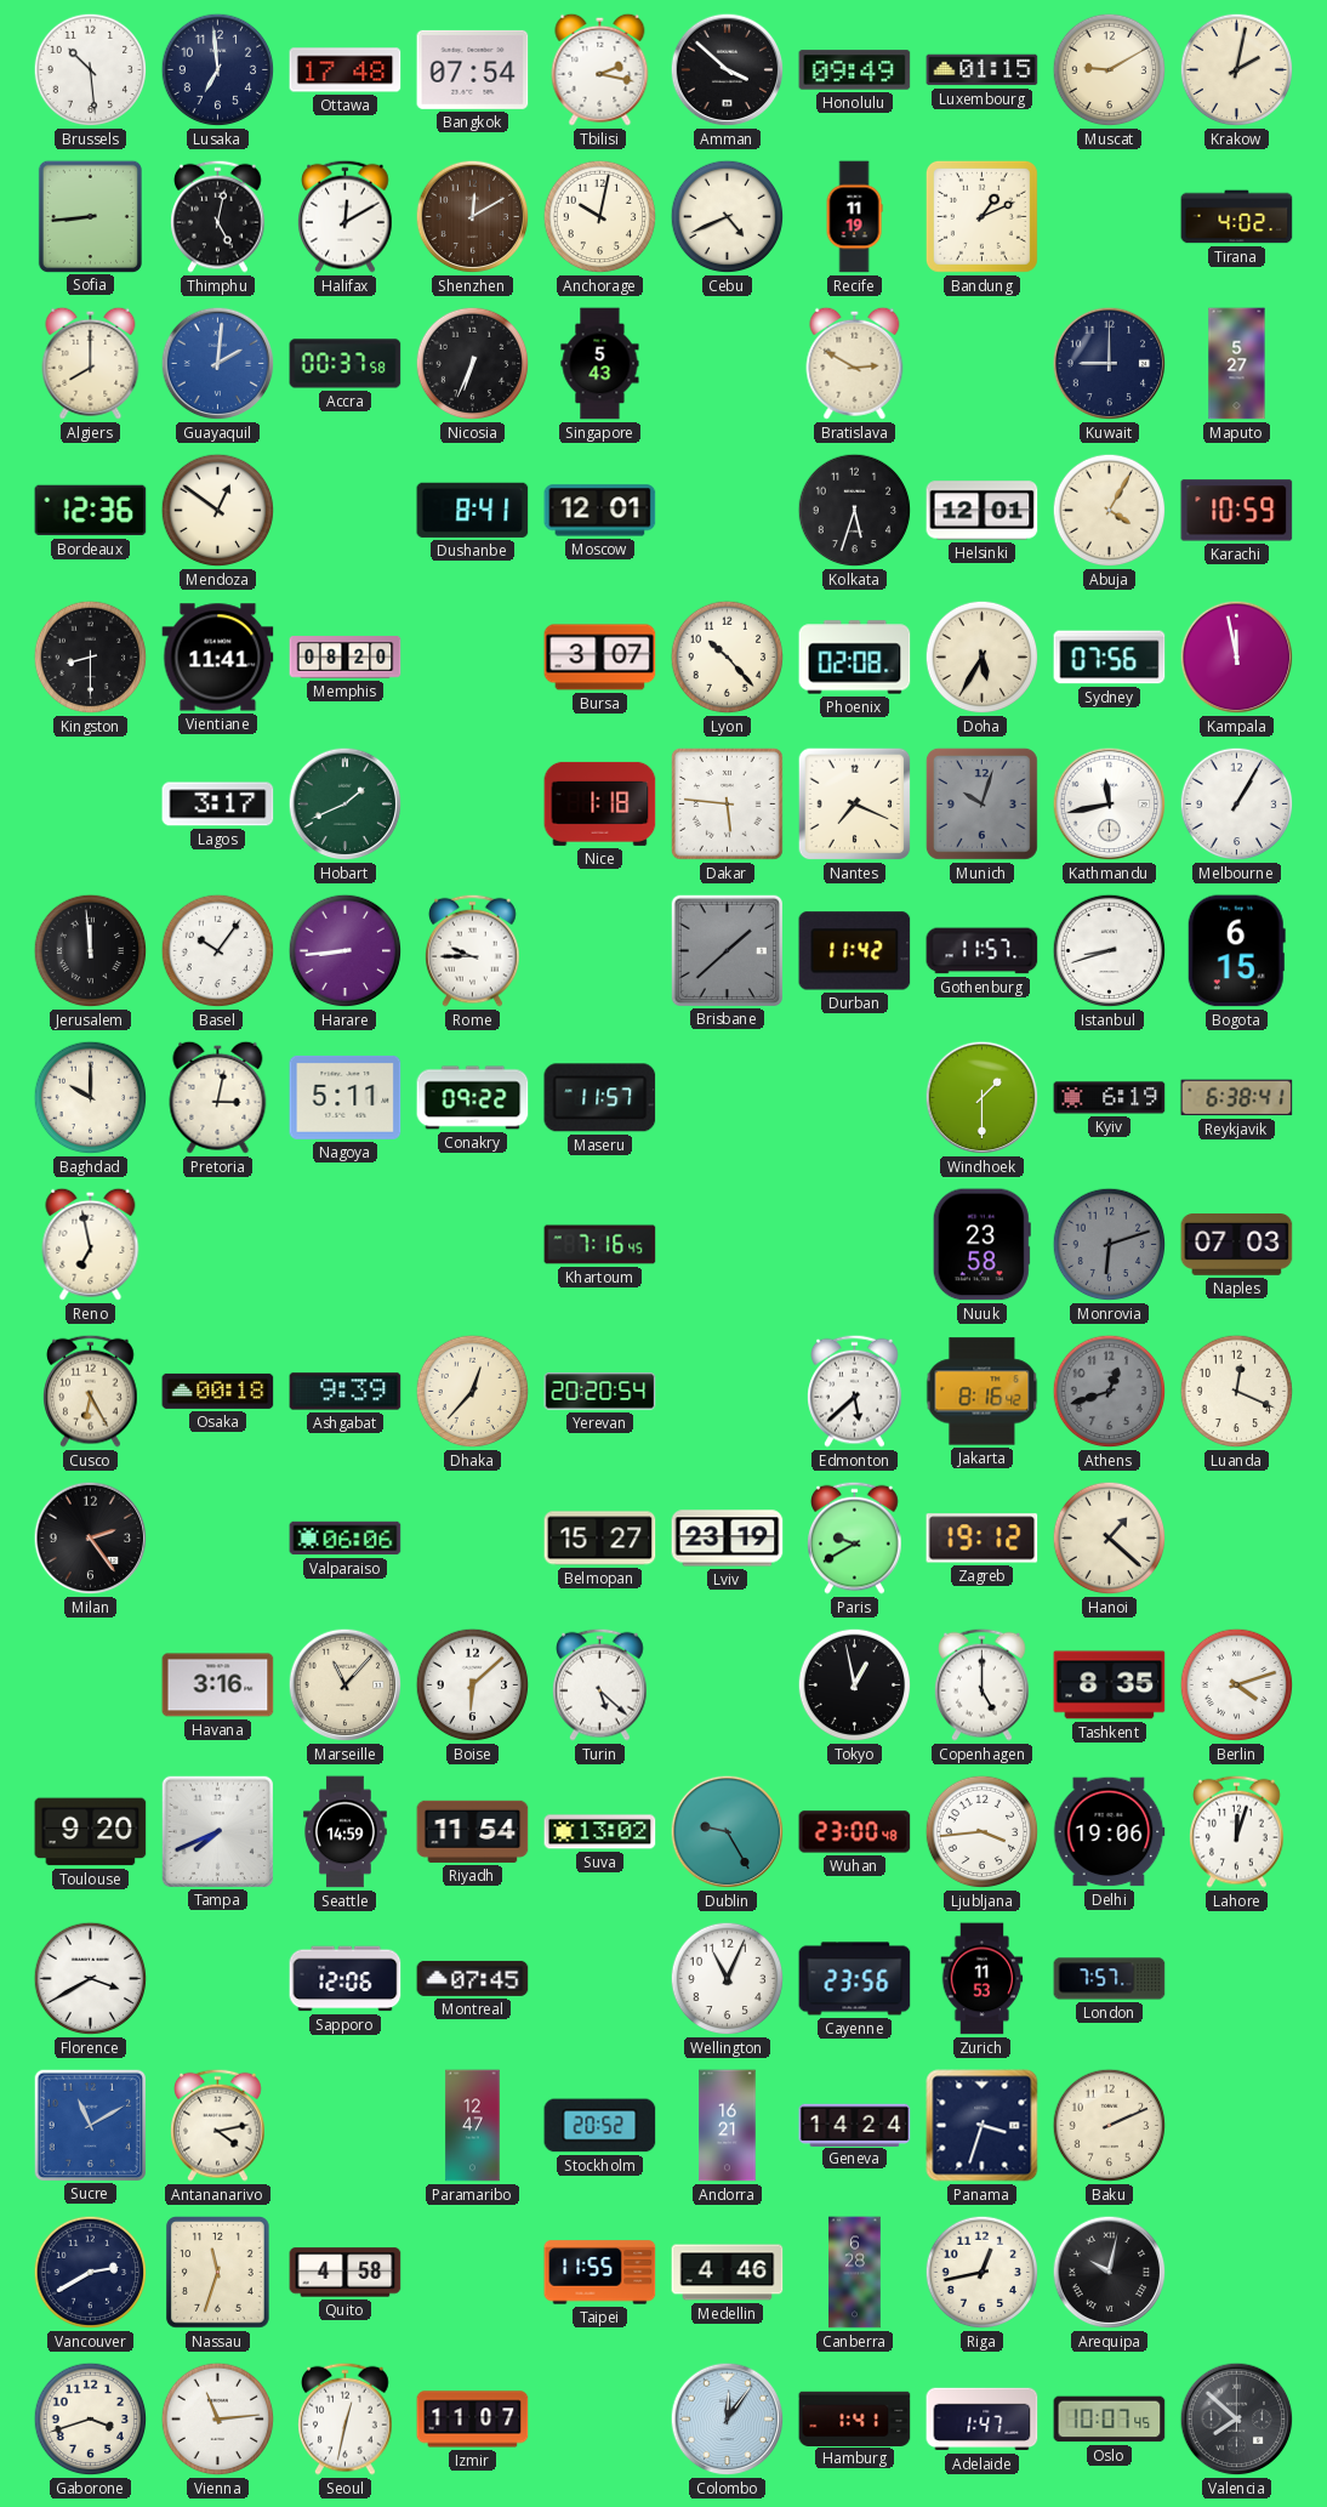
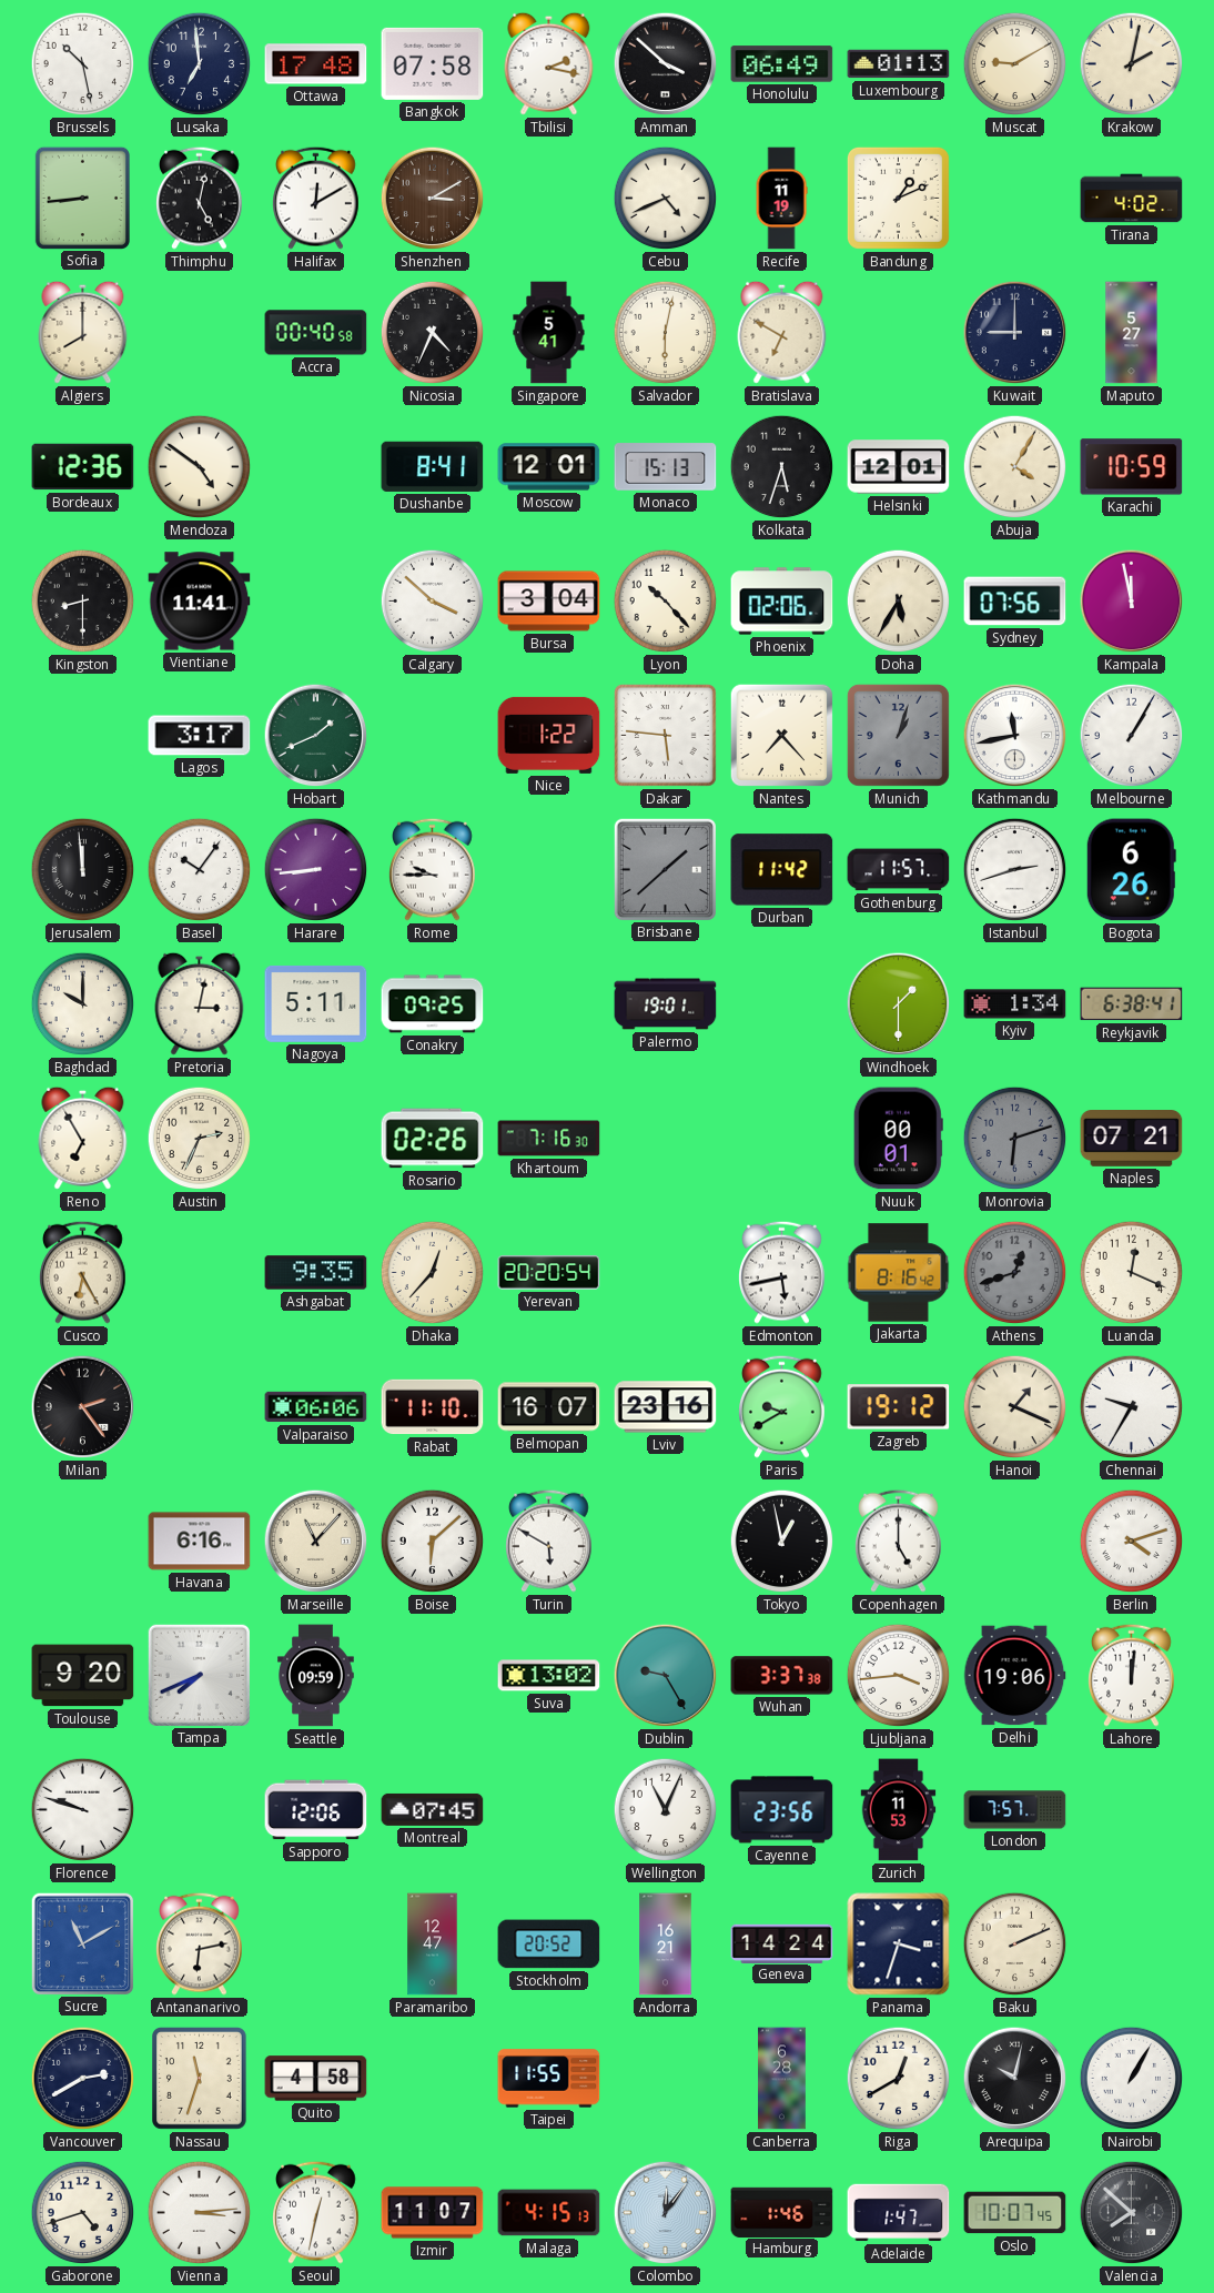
Brussels: 10:29 -> 10:28 (83, 64)
Bangkok: 07:54 -> 07:58 (433, 63)
Honolulu: 09:49 -> 06:49 (782, 64)
Luxembourg: 01:15 -> 01:13 (899, 64)
Shenzhen: 12:10 -> 3:10 (433, 199)
Anchorage: 10:02 -> none (600, 217)
Guayaquil: 2:01 -> none (218, 364)
Accra: 00:37 -> 00:40 (316, 333)
Nicosia: 6:34 -> 4:34 (433, 333)
Singapore: 5:43 -> 5:41 (549, 333)
Salvador: none -> 6:02 (666, 333)
Bratislava: 2:50 -> 6:50 (782, 332)
Mendoza: 12:51 -> 4:51 (200, 467)
Monaco: none -> 15:13 (666, 467)
Memphis: 08:20 -> none (346, 658)
Calgary: none -> 3:52 (433, 602)
Bursa: 3:07 -> 3:04 (549, 602)
Phoenix: 02:08 -> 02:06 (782, 602)
Nice: 1:18 -> 1:22 (549, 735)
Nantes: 7:19 -> 7:23 (782, 736)
Munich: 10:03 -> 1:03 (898, 735)
Istanbul: 8:42 -> 2:42 (1015, 870)
Bogota: 6:15 -> 6:26 (1131, 870)
Conakry: 09:22 -> 09:25 (433, 1004)
Maseru: 11:57 -> none (600, 1098)
Palermo: none -> 19:01 (666, 1004)
Kyiv: 6:19 -> 1:34 (1015, 1004)
Reno: 6:58 -> 6:55 (83, 1138)
Austin: none -> 2:34 (200, 1139)
Rosario: none -> 02:26 (433, 1139)
Khartoum: 7:16:45 -> 7:16:30 (549, 1139)
Nuuk: 23:58 -> 00:01 (898, 1139)
Naples: 07:03 -> 07:21 (1132, 1139)
Osaka: 00:18 -> none (218, 1391)
Ashgabat: 9:39 -> 9:35 (316, 1273)
Edmonton: 5:38 -> 5:43 (782, 1272)
Rabat: none -> 11:10 (433, 1407)
Belmopan: 15:27 -> 16:07 (549, 1407)
Lviv: 23:19 -> 23:16 (666, 1407)
Hanoi: 1:22 -> 1:19 (1015, 1407)
Chennai: none -> 9:35 (1132, 1407)
Havana: 3:16 -> 6:16 (200, 1542)
Turin: 5:22 -> 5:50 (549, 1541)
Tashkent: 8:35 -> none (1110, 1685)
Seattle: 14:59 -> 09:59 (316, 1676)
Riyadh: 11:54 -> none (473, 1831)
Wuhan: 23:00 -> 3:37 (782, 1676)
Lahore: 12:03 -> 12:01 (1132, 1675)
Florence: 3:40 -> 9:48 (83, 1810)
Antananarivo: 4:13 -> 6:13 (200, 1943)
Medellin: 4:46 -> none (728, 2273)
Riga: 12:43 -> 12:40 (899, 2079)
Nairobi: none -> 1:05 (1132, 2079)
Gaborone: 3:42 -> 4:42 (83, 2213)
Vienna: 11:14 -> 3:14 (200, 2213)
Malaga: none -> 4:15 (549, 2213)
Hamburg: 1:41 -> 1:46 (782, 2212)
